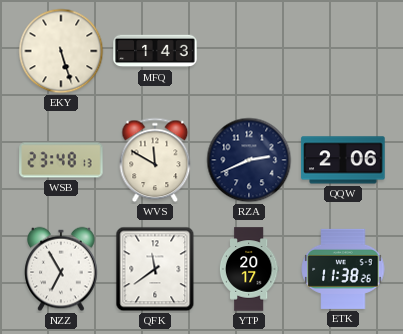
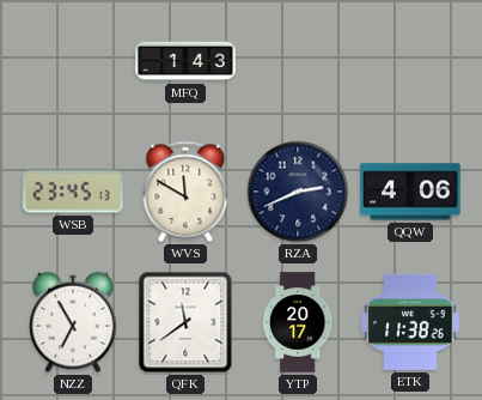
EKY: 5:27 -> none (61, 51)
WSB: 23:48 -> 23:45 (73, 192)
QQW: 2:06 -> 4:06 (410, 192)
